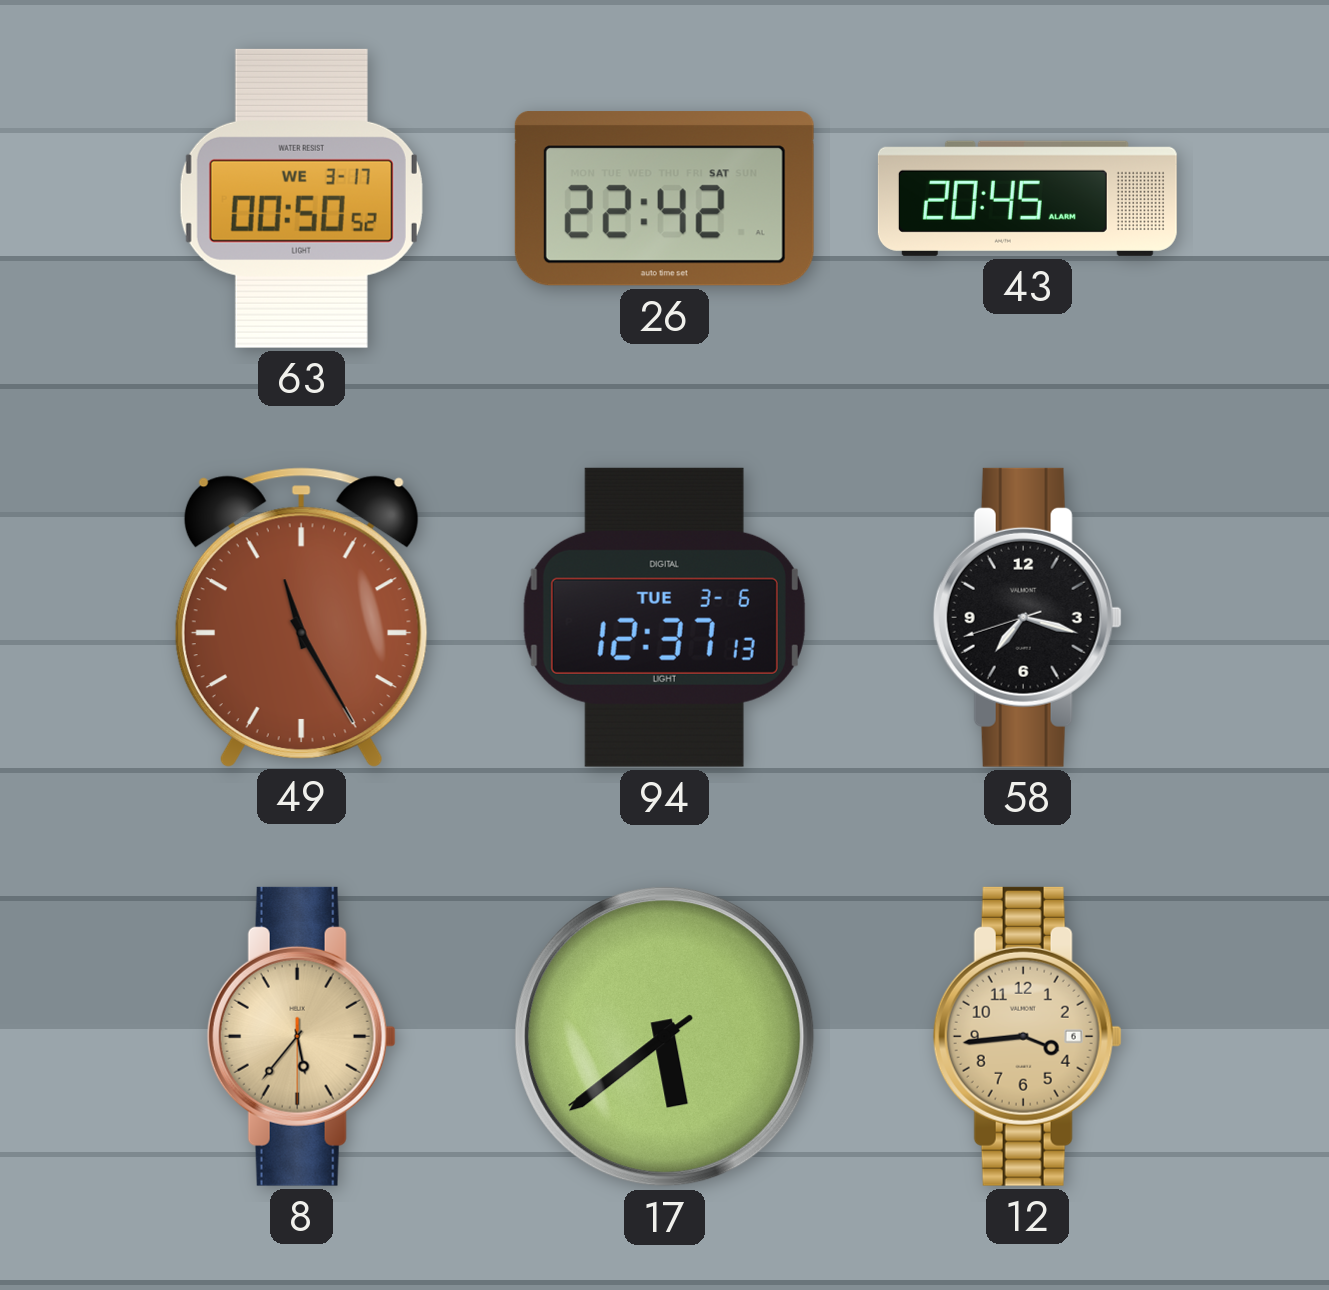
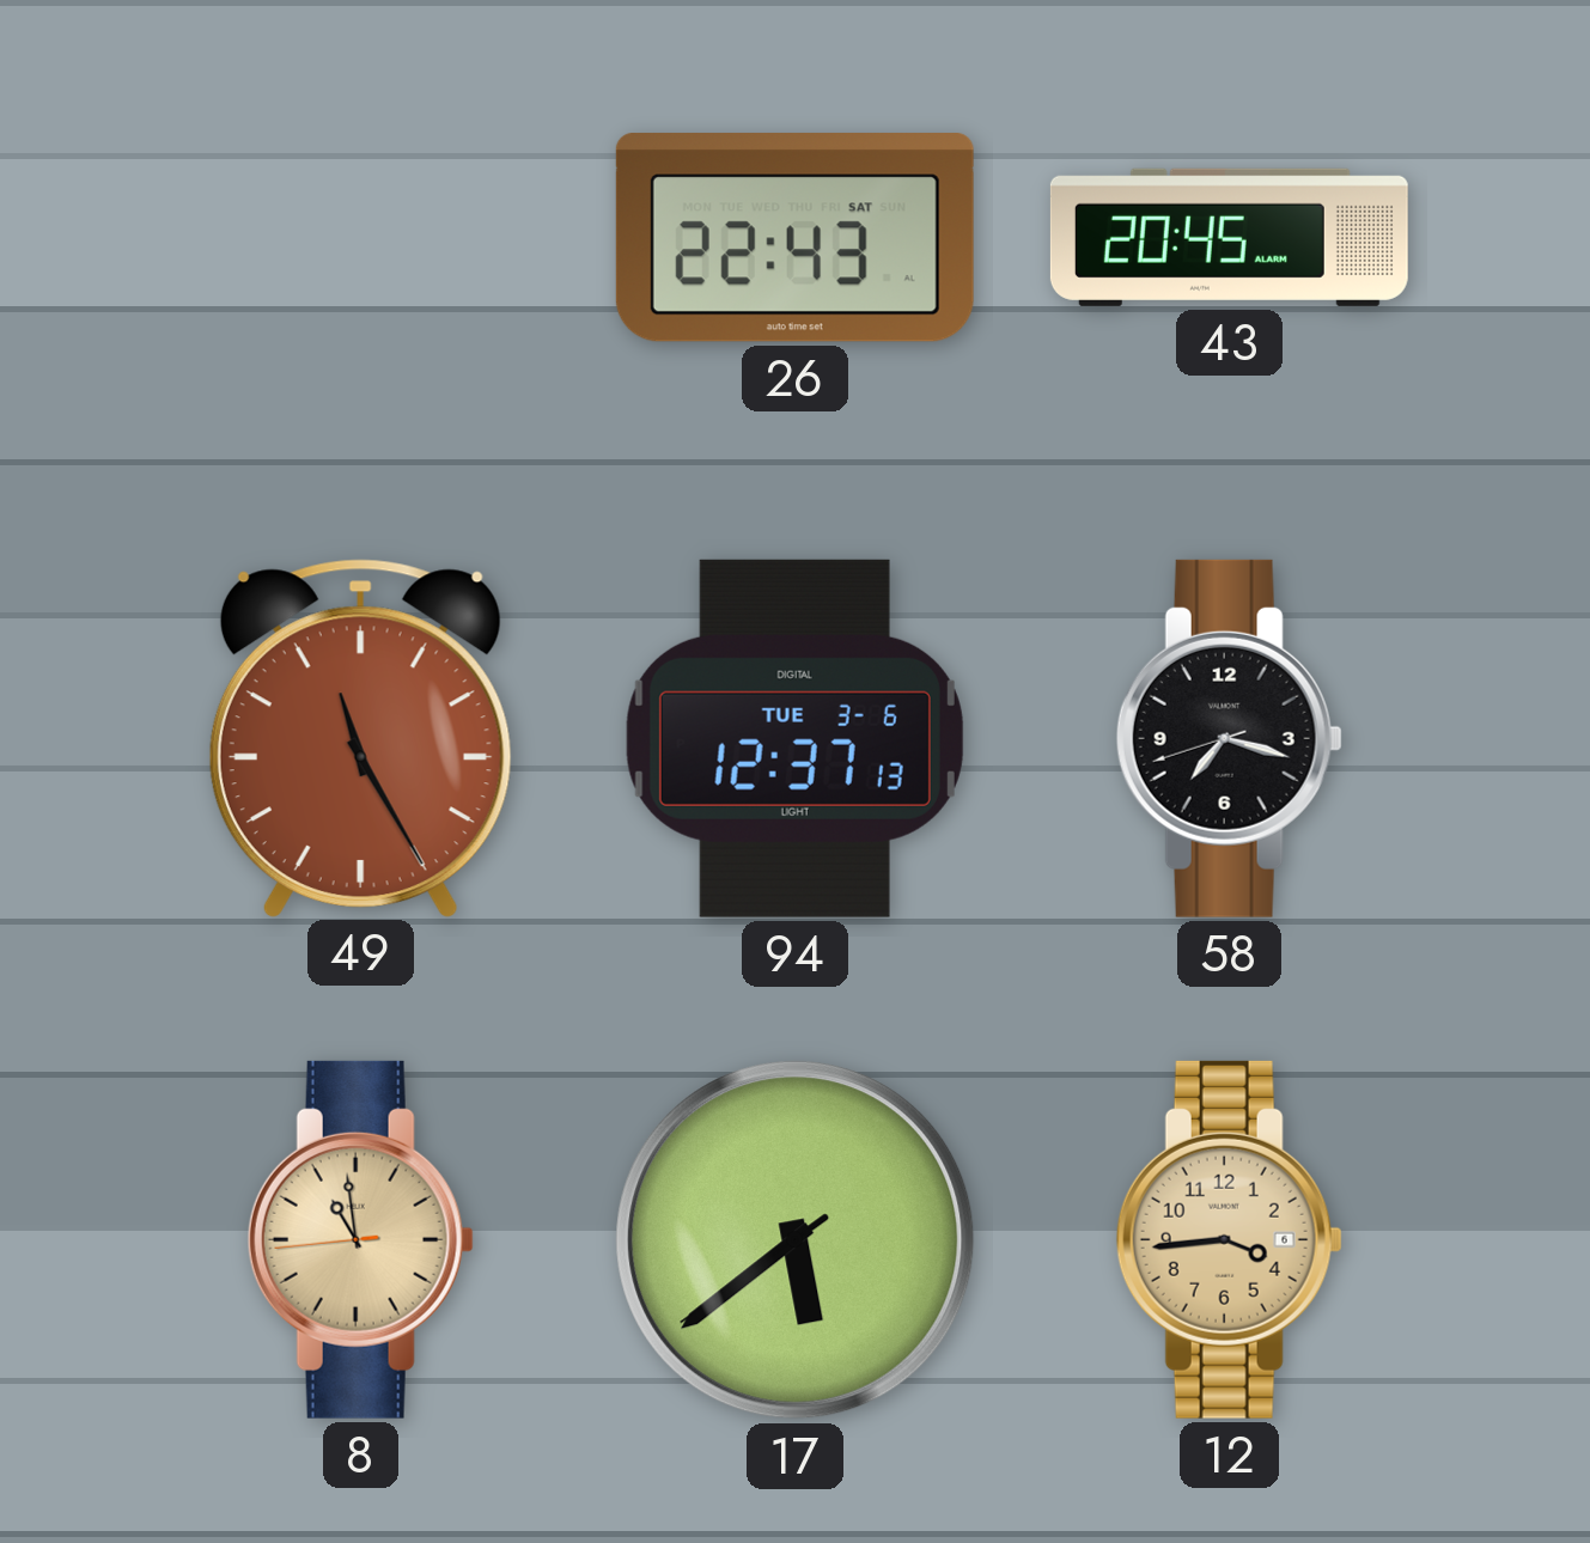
63: 00:50 -> none (301, 198)
26: 22:42 -> 22:43 (794, 238)
8: 5:36 -> 10:58 (360, 1239)
